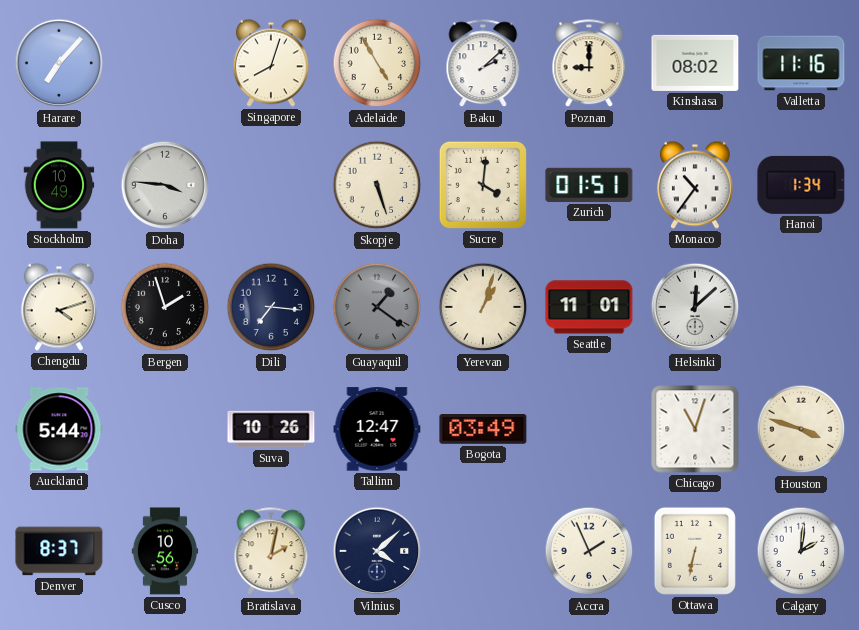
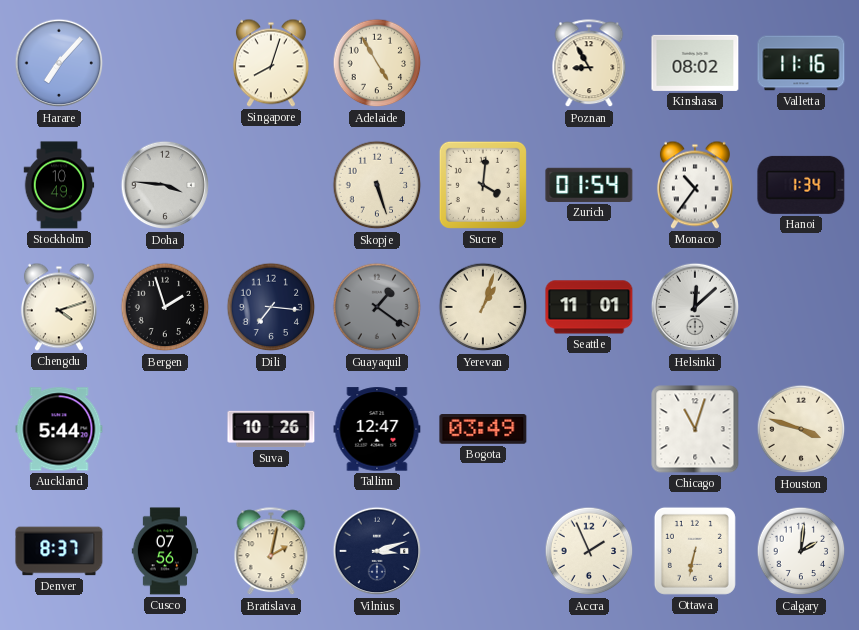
Baku: 2:08 -> none (483, 64)
Poznan: 9:00 -> 8:55 (589, 64)
Zurich: 01:51 -> 01:54 (589, 185)
Cusco: 10:56 -> 07:56 (165, 551)
Vilnius: 4:08 -> 3:12 (377, 551)
